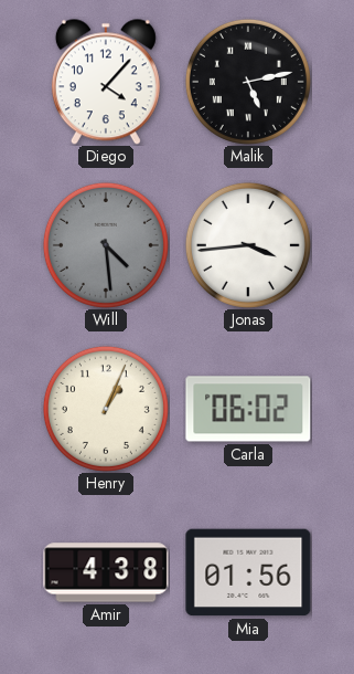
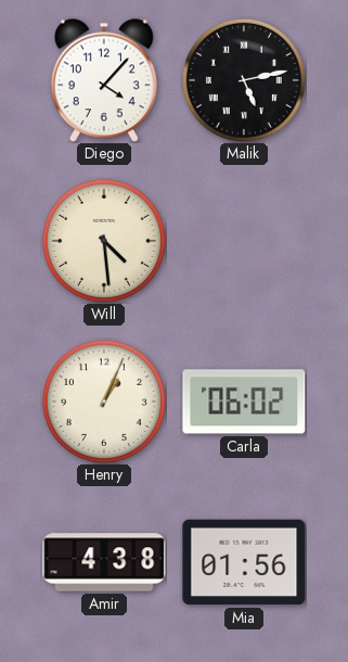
Will dial: grey -> cream (104, 241)
Jonas: 3:44 -> none (248, 245)
